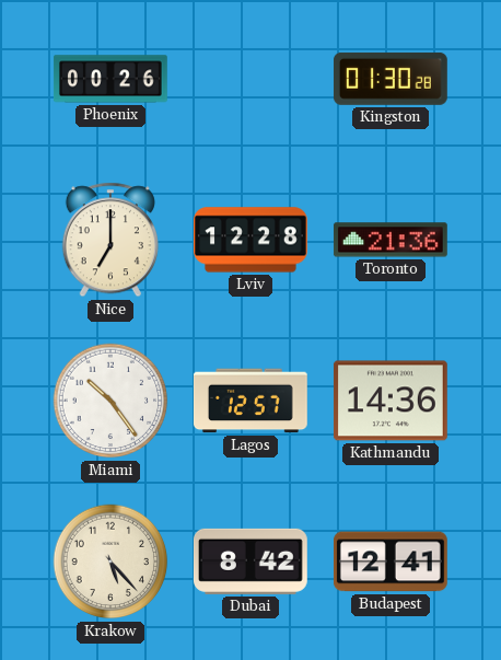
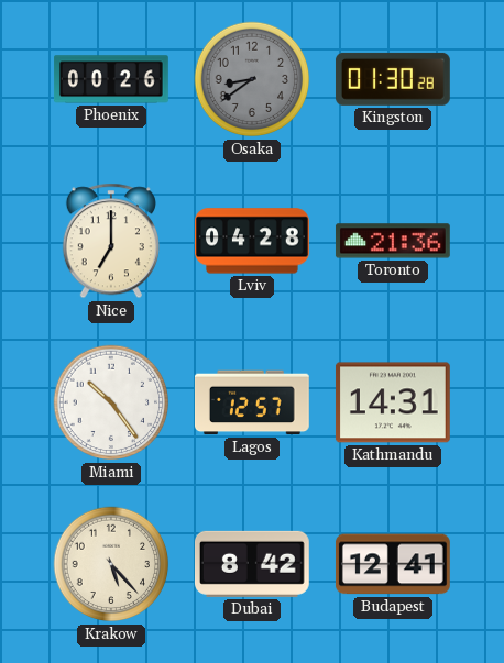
Osaka: none -> 8:39 (252, 79)
Lviv: 12:28 -> 04:28 (253, 241)
Kathmandu: 14:36 -> 14:31 (393, 402)
